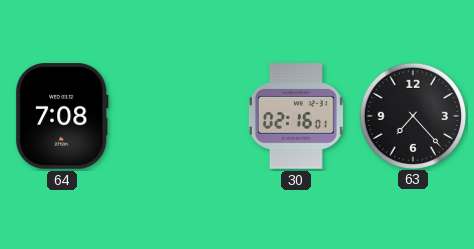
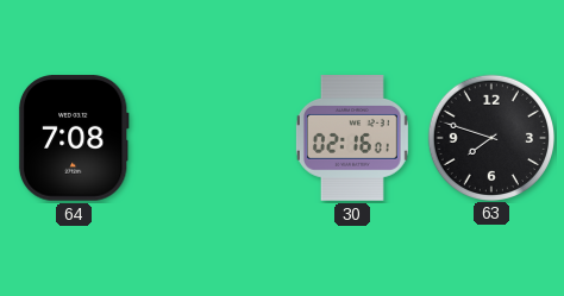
63: 7:23 -> 7:48 (490, 137)
